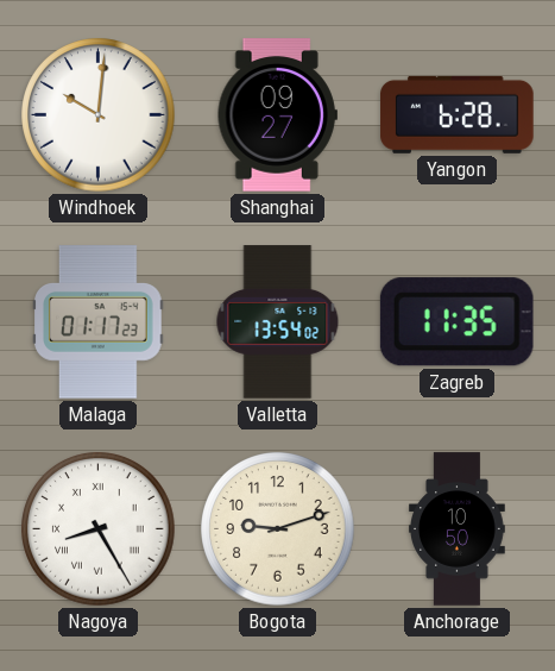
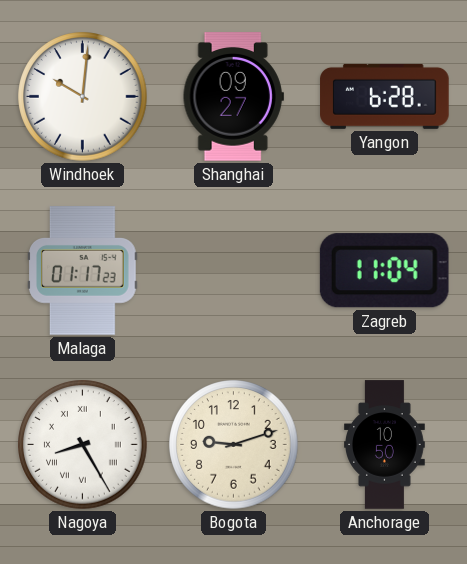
Valletta: 13:54 -> none (278, 322)
Zagreb: 11:35 -> 11:04 (384, 271)
